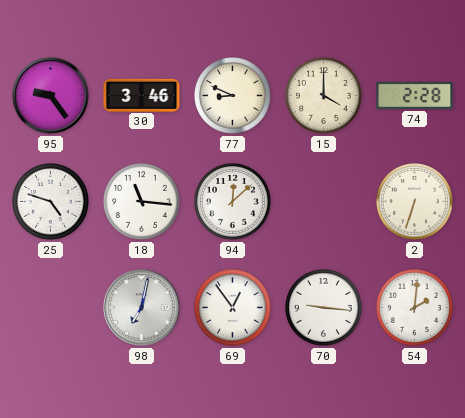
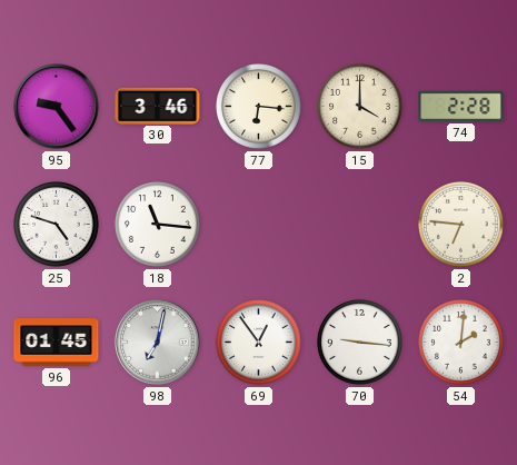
77: 8:49 -> 6:16 (259, 107)
94: 12:08 -> none (233, 202)
2: 6:33 -> 6:46 (461, 225)
96: none -> 01:45 (57, 343)
